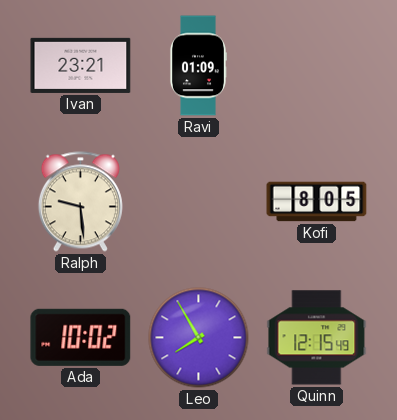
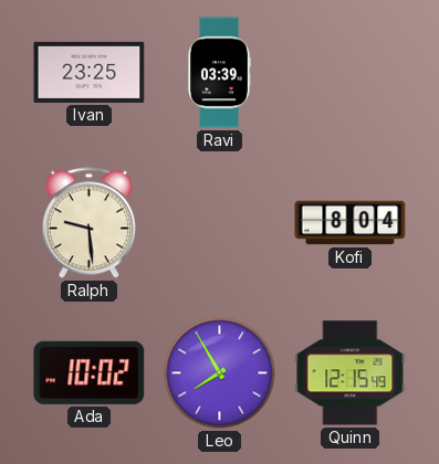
Ivan: 23:21 -> 23:25 (90, 72)
Ravi: 01:09 -> 03:39 (219, 73)
Kofi: 8:05 -> 8:04 (351, 223)
